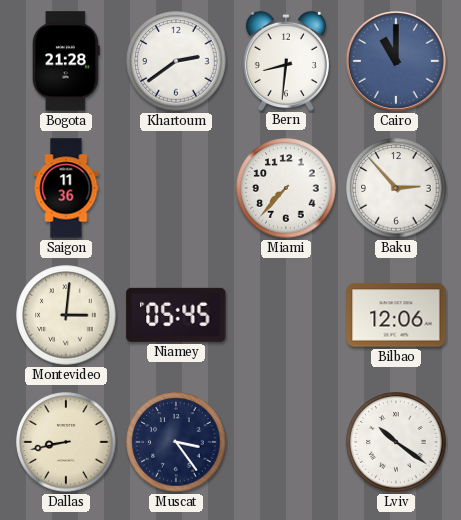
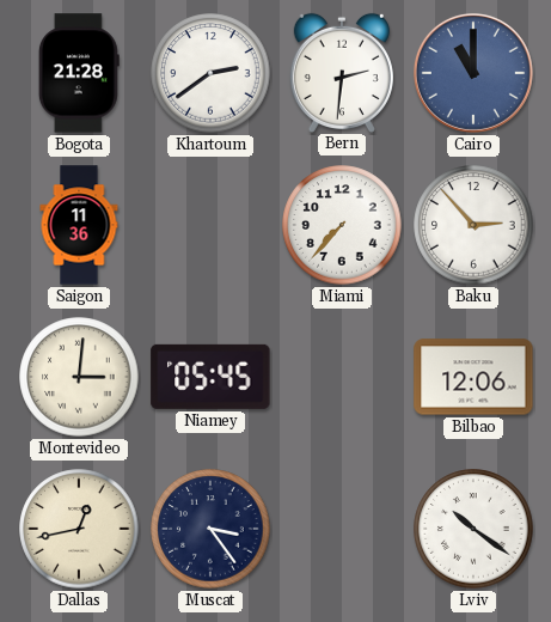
Bern: 8:31 -> 2:31 (342, 72)
Dallas: 8:43 -> 12:43 (79, 529)
